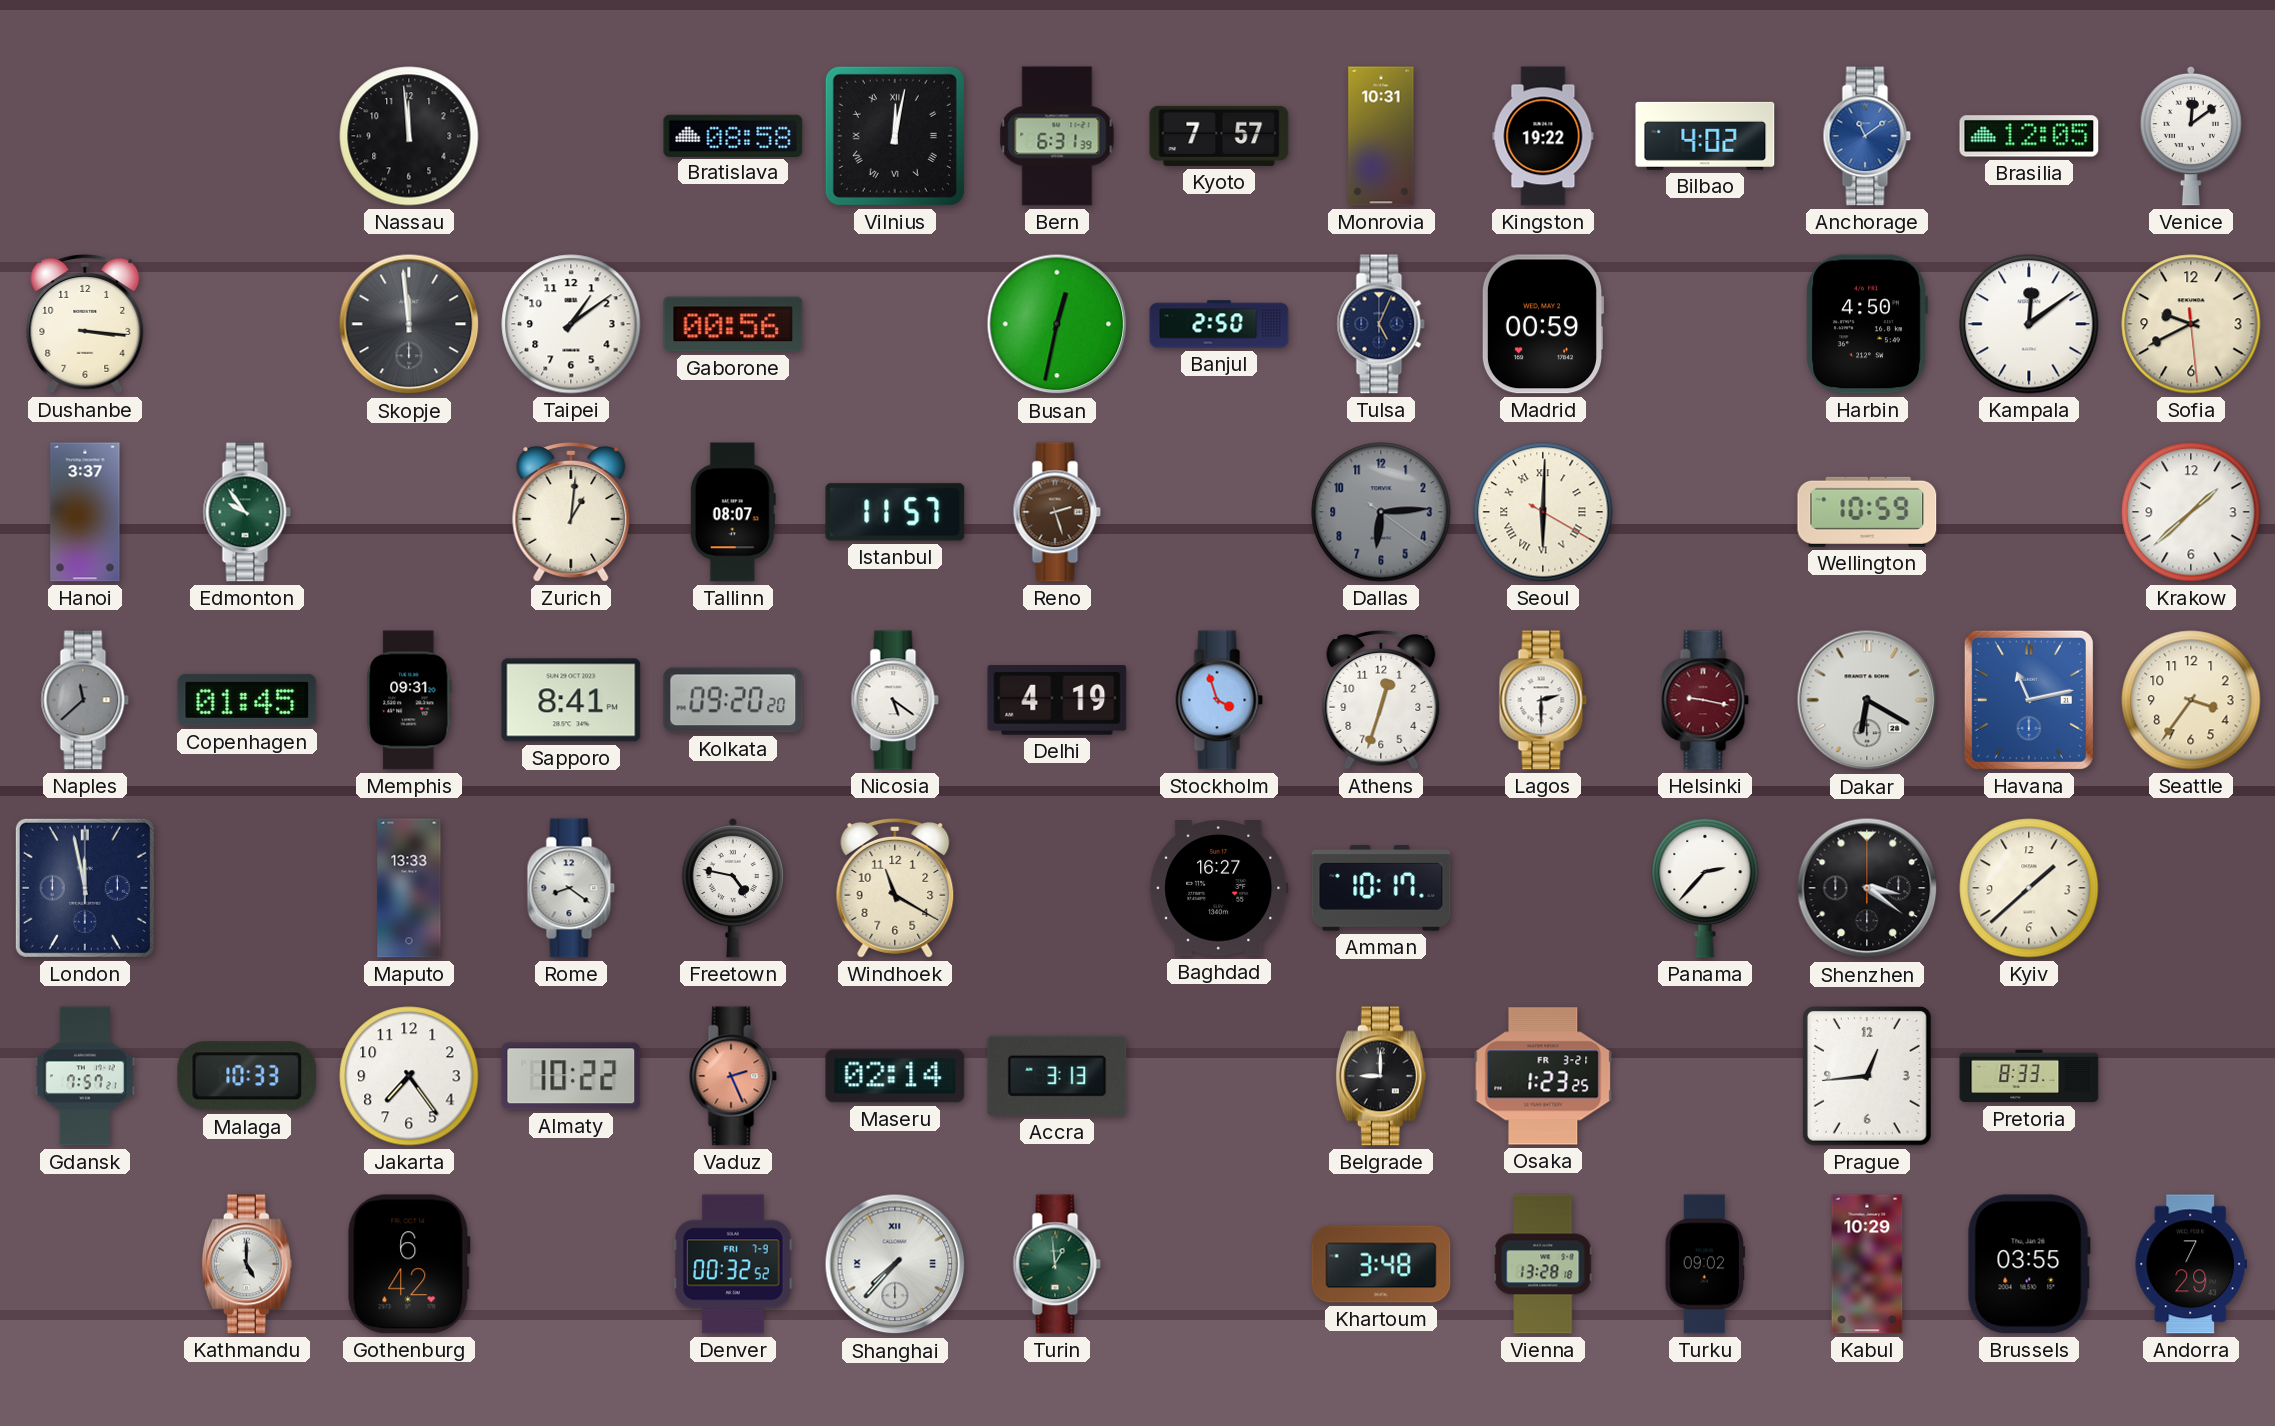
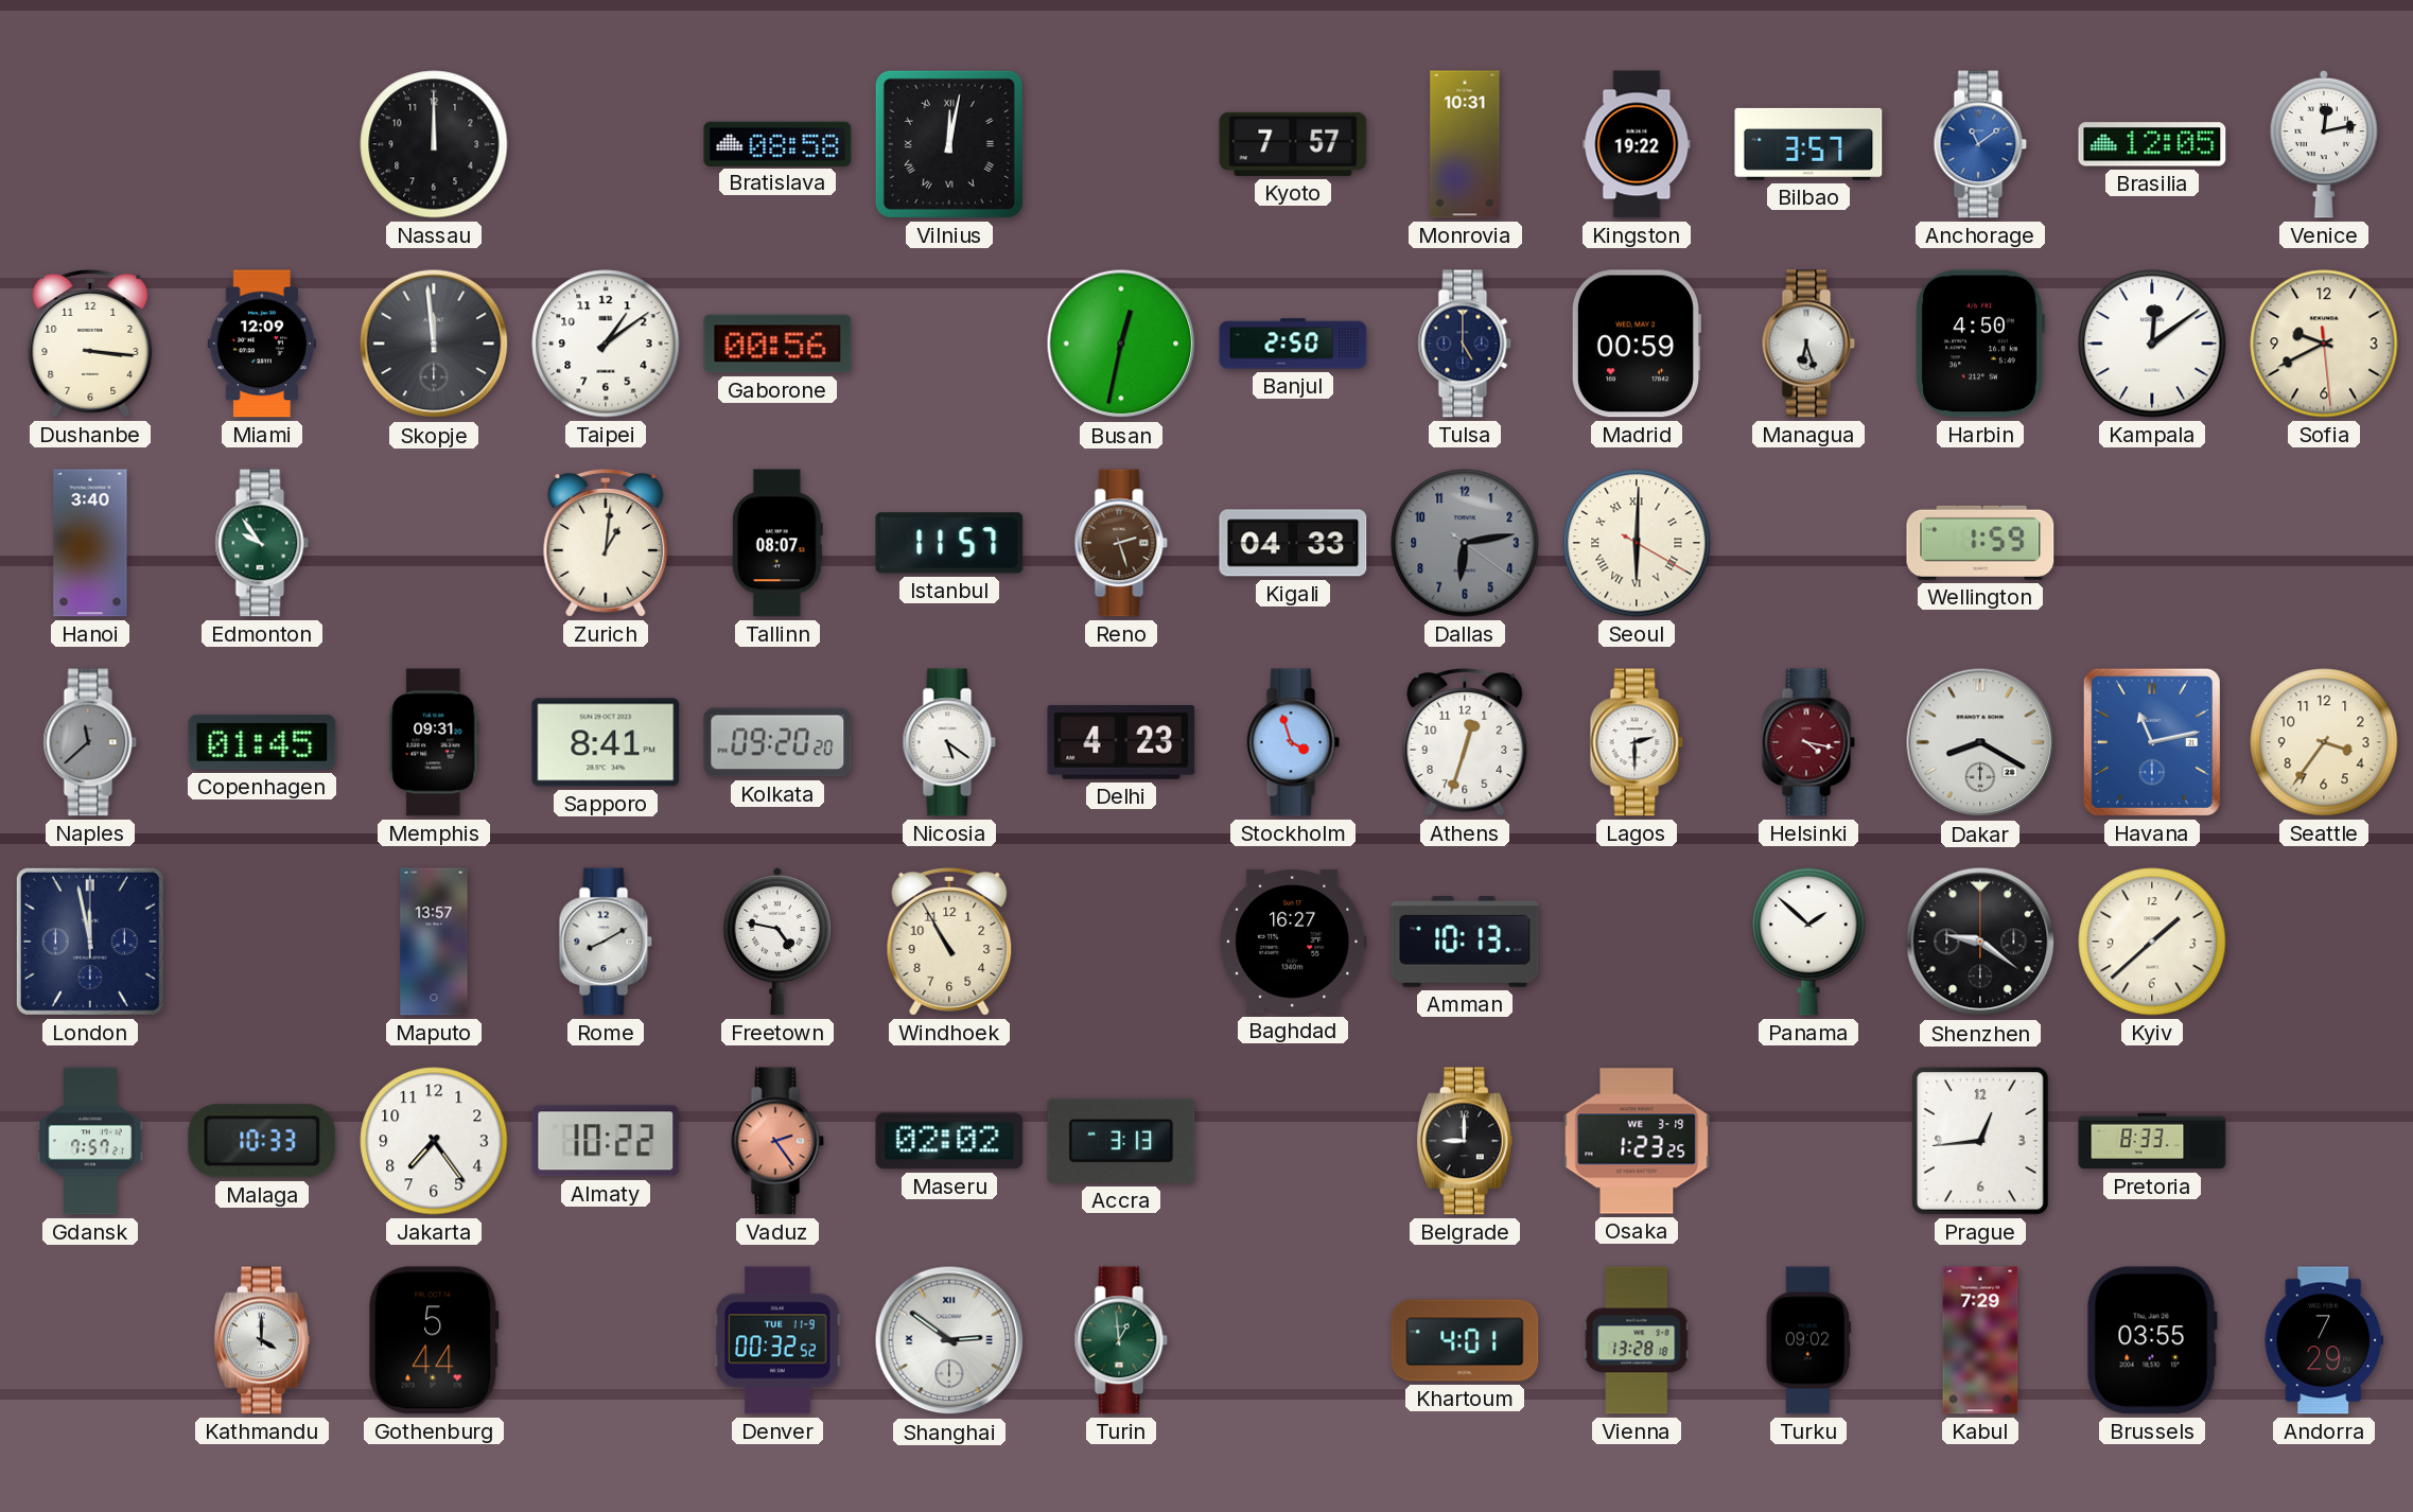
Nassau: 11:59 -> 12:00 (434, 144)
Bern: 6:31 -> none (1057, 136)
Bilbao: 4:02 -> 3:57 (1808, 144)
Venice: 12:09 -> 12:13 (2323, 144)
Miami: none -> 12:09 (262, 344)
Tulsa: 5:04 -> 5:00 (1465, 344)
Managua: none -> 6:27 (1808, 344)
Hanoi: 3:37 -> 3:40 (90, 543)
Kigali: none -> 04:33 (1293, 543)
Dallas: 6:14 -> 6:13 (1465, 543)
Wellington: 10:59 -> 1:59 (1980, 543)
Krakow: 1:38 -> none (2191, 512)
Delhi: 4:19 -> 4:23 (1121, 743)
Helsinki: 9:17 -> 4:17 (1808, 742)
Dakar: 6:20 -> 8:20 (1980, 742)
Maputo: 13:33 -> 13:57 (434, 942)
Rome: 8:21 -> 8:10 (606, 942)
Windhoek: 11:20 -> 10:55 (949, 942)
Amman: 10:17 -> 10:13 (1465, 942)
Panama: 2:37 -> 1:52 (1808, 942)
Shenzhen: 3:21 -> 9:21 (1980, 942)
Vaduz: 2:26 -> 2:24 (777, 1141)
Maseru: 02:14 -> 02:02 (949, 1141)
Osaka date: FR 3-21 -> WE 3-19 (1637, 1141)
Kathmandu: 5:00 -> 4:00 (262, 1340)
Gothenburg: 6:42 -> 5:44 (434, 1340)
Denver date: FRI 7-9 -> TUE 11-9 (777, 1340)
Shanghai: 7:37 -> 2:51 (949, 1340)
Khartoum: 3:48 -> 4:01 (1465, 1340)
Kabul: 10:29 -> 7:29 (1980, 1340)
